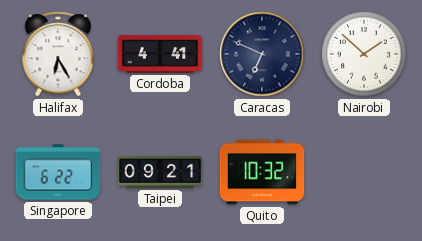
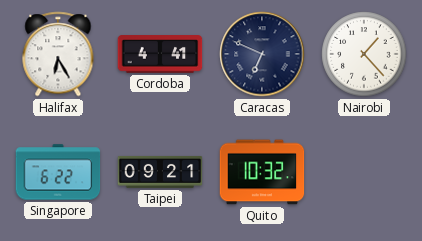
Nairobi: 1:52 -> 1:23 (364, 54)
